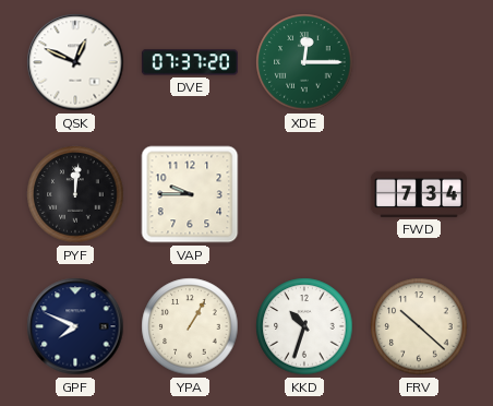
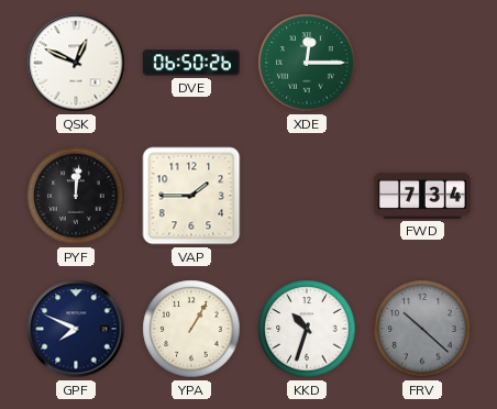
DVE: 07:37 -> 06:50 (191, 63)
VAP: 9:45 -> 1:45 (191, 196)
FRV dial: cream -> grey (422, 329)
